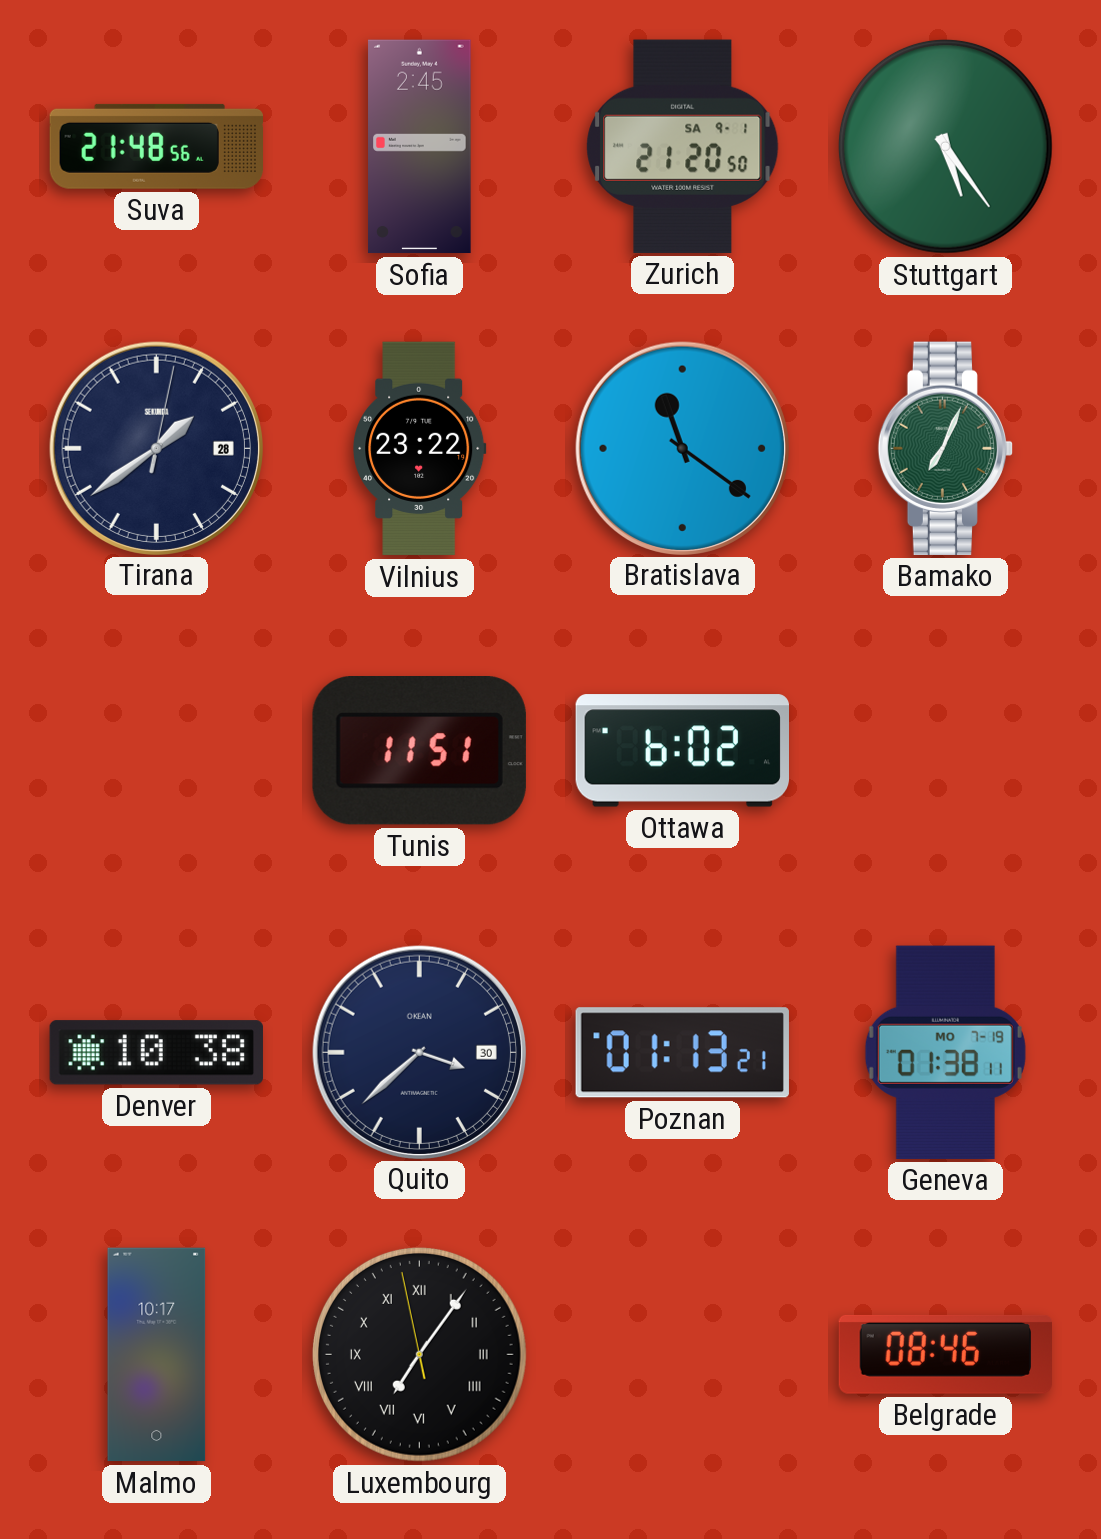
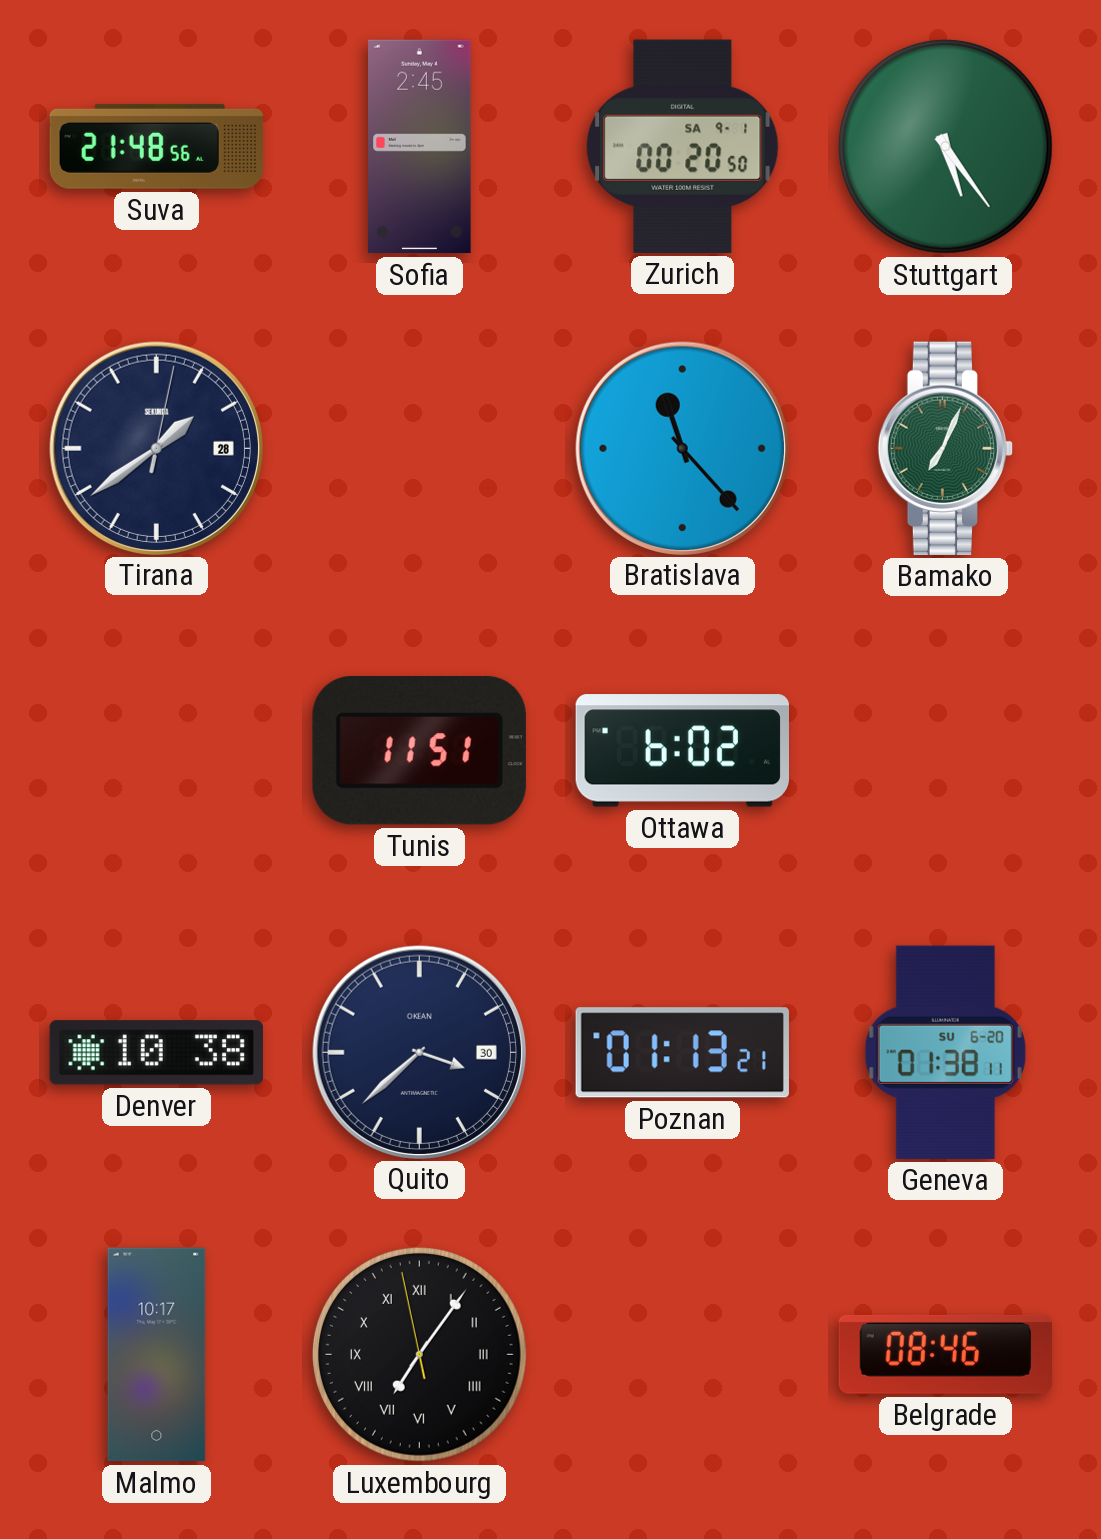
Zurich: 21:20 -> 00:20 (683, 146)
Vilnius: 23:22 -> none (420, 449)
Bratislava: 11:21 -> 11:23 (682, 448)
Geneva date: MO 7-19 -> SU 6-20 (945, 1052)
